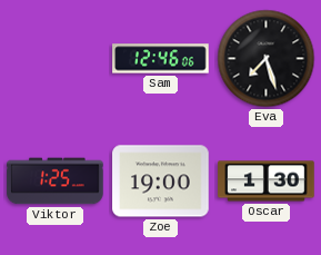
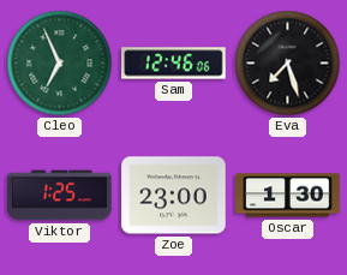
Cleo: none -> 6:56 (60, 64)
Zoe: 19:00 -> 23:00 (174, 196)
